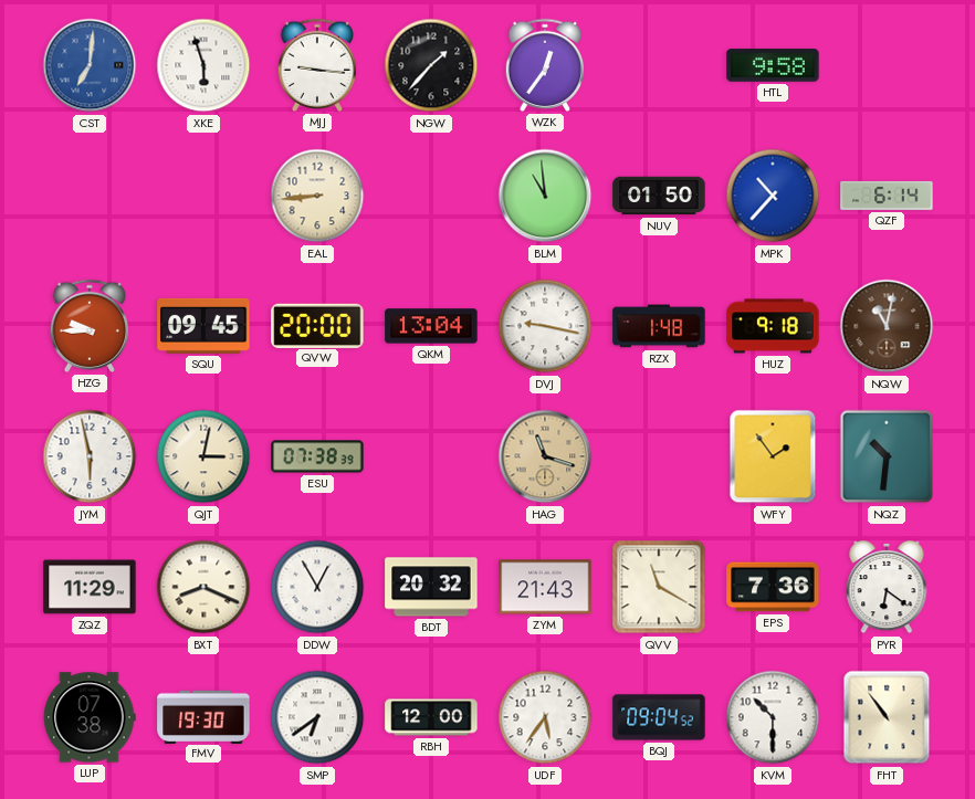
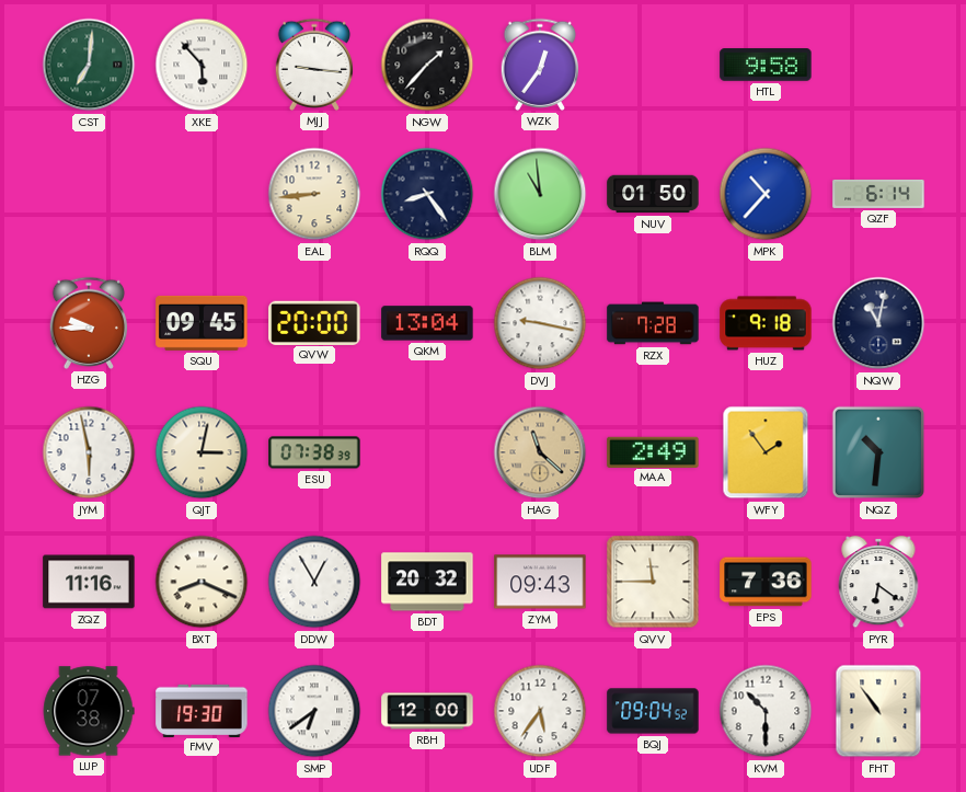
CST dial: blue -> green (89, 65)
XKE: 5:57 -> 5:53 (202, 65)
RQQ: none -> 8:24 (427, 194)
RZX: 1:48 -> 7:28 (653, 323)
NQW dial: brown -> navy (878, 323)
HAG: 11:18 -> 11:22 (540, 452)
MAA: none -> 2:49 (653, 451)
ZQZ: 11:29 -> 11:16 (89, 582)
ZYM: 21:43 -> 09:43 (540, 582)
QVV: 11:20 -> 11:45 (653, 582)
